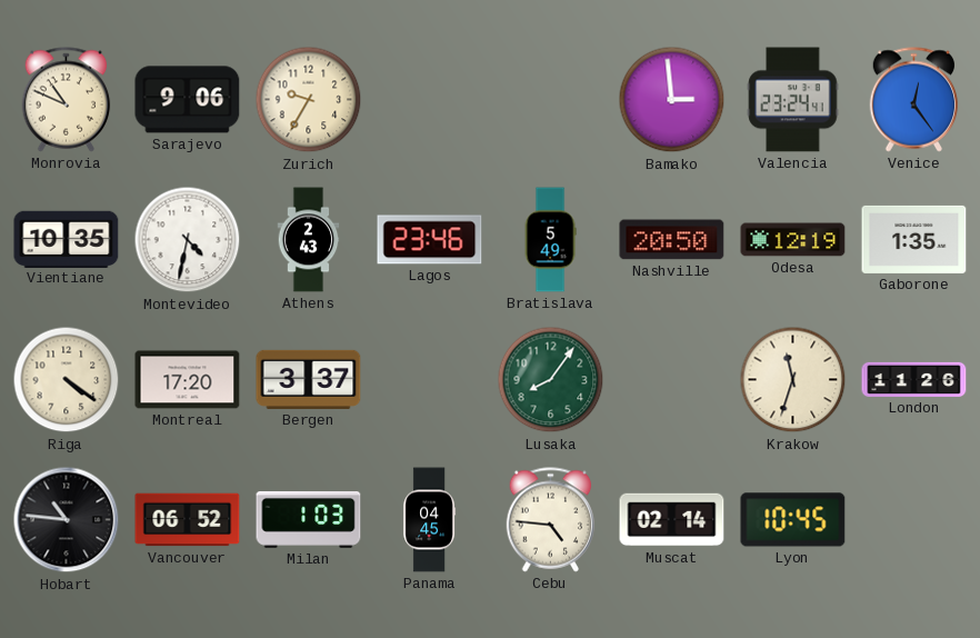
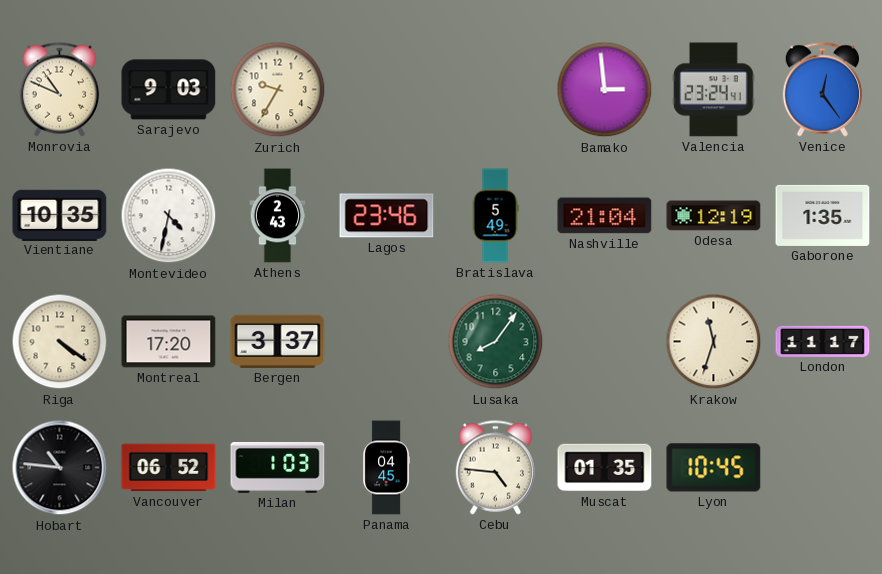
Sarajevo: 9:06 -> 9:03 (169, 90)
Nashville: 20:50 -> 21:04 (605, 216)
London: 11:26 -> 11:17 (823, 341)
Muscat: 02:14 -> 01:35 (605, 468)
